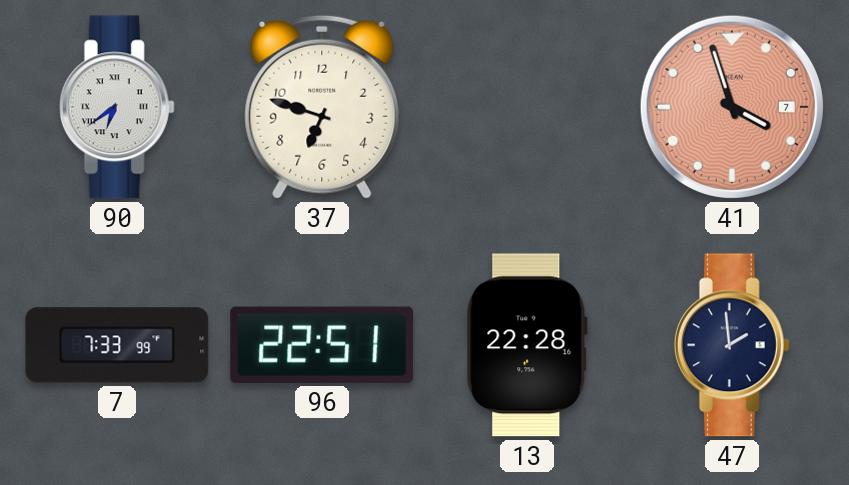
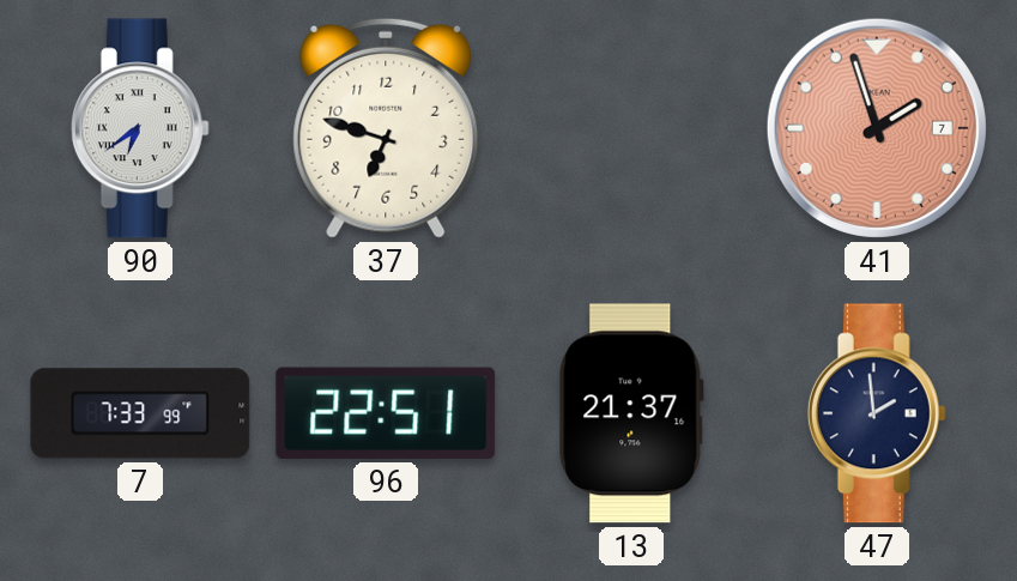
41: 3:57 -> 1:57 (877, 128)
13: 22:28 -> 21:37 (631, 413)
